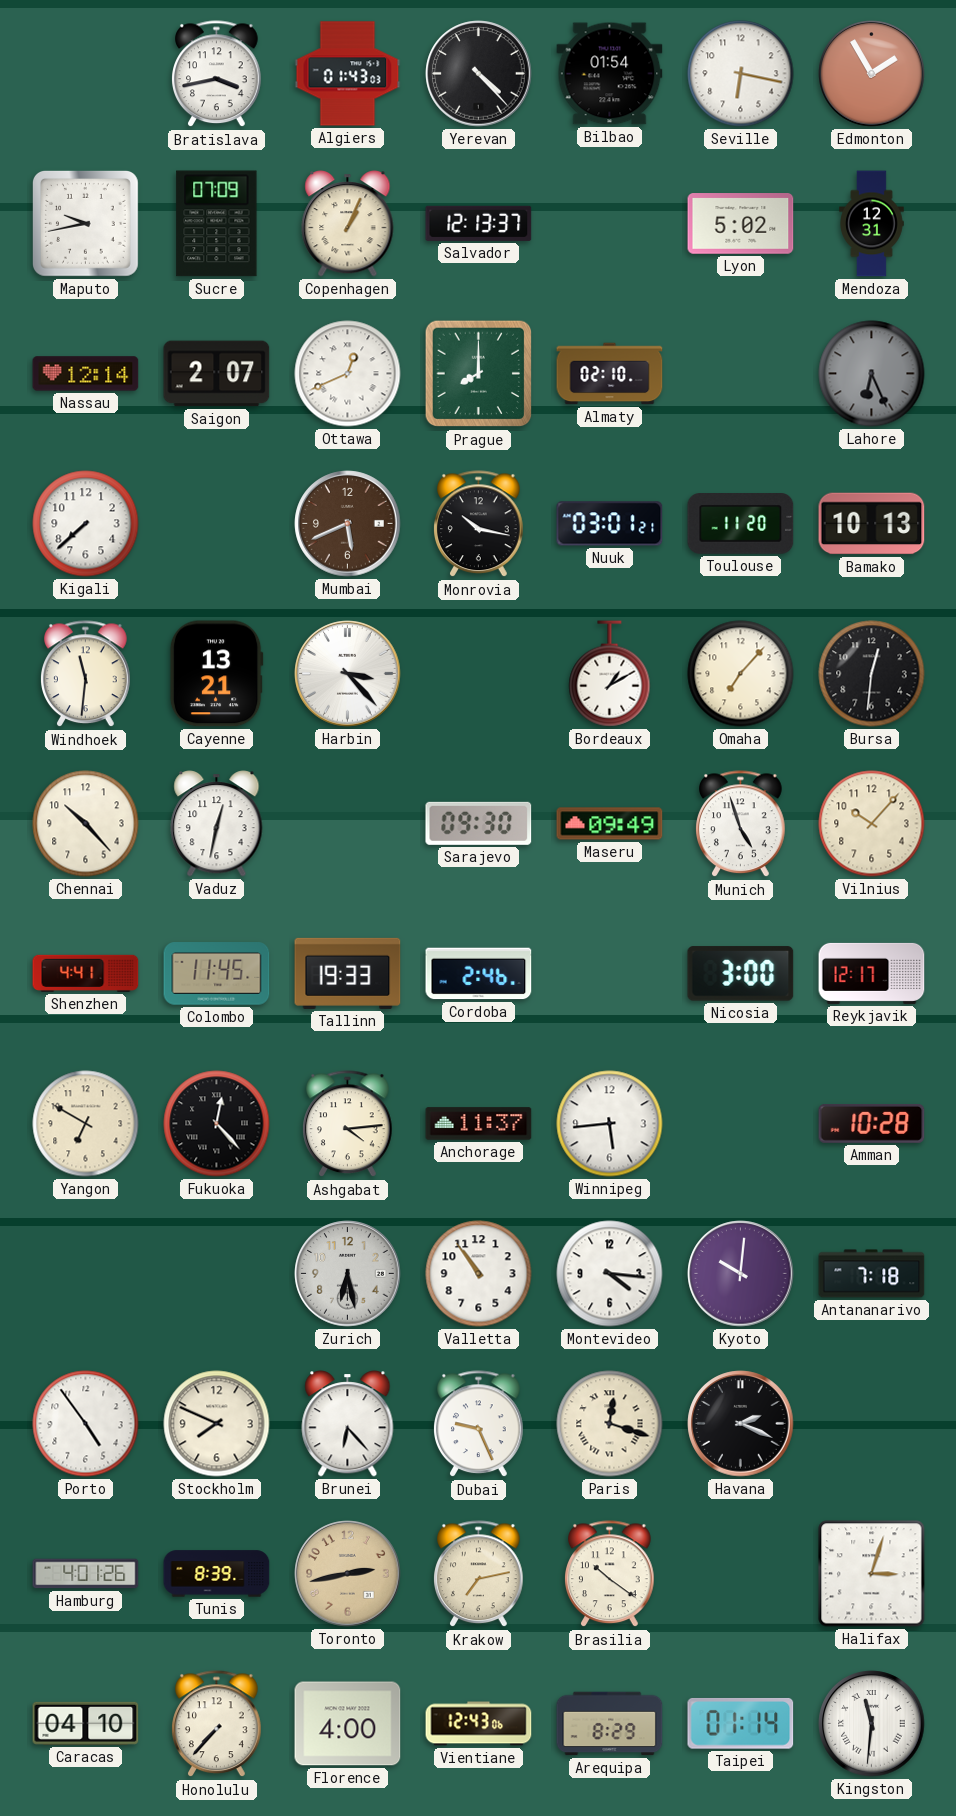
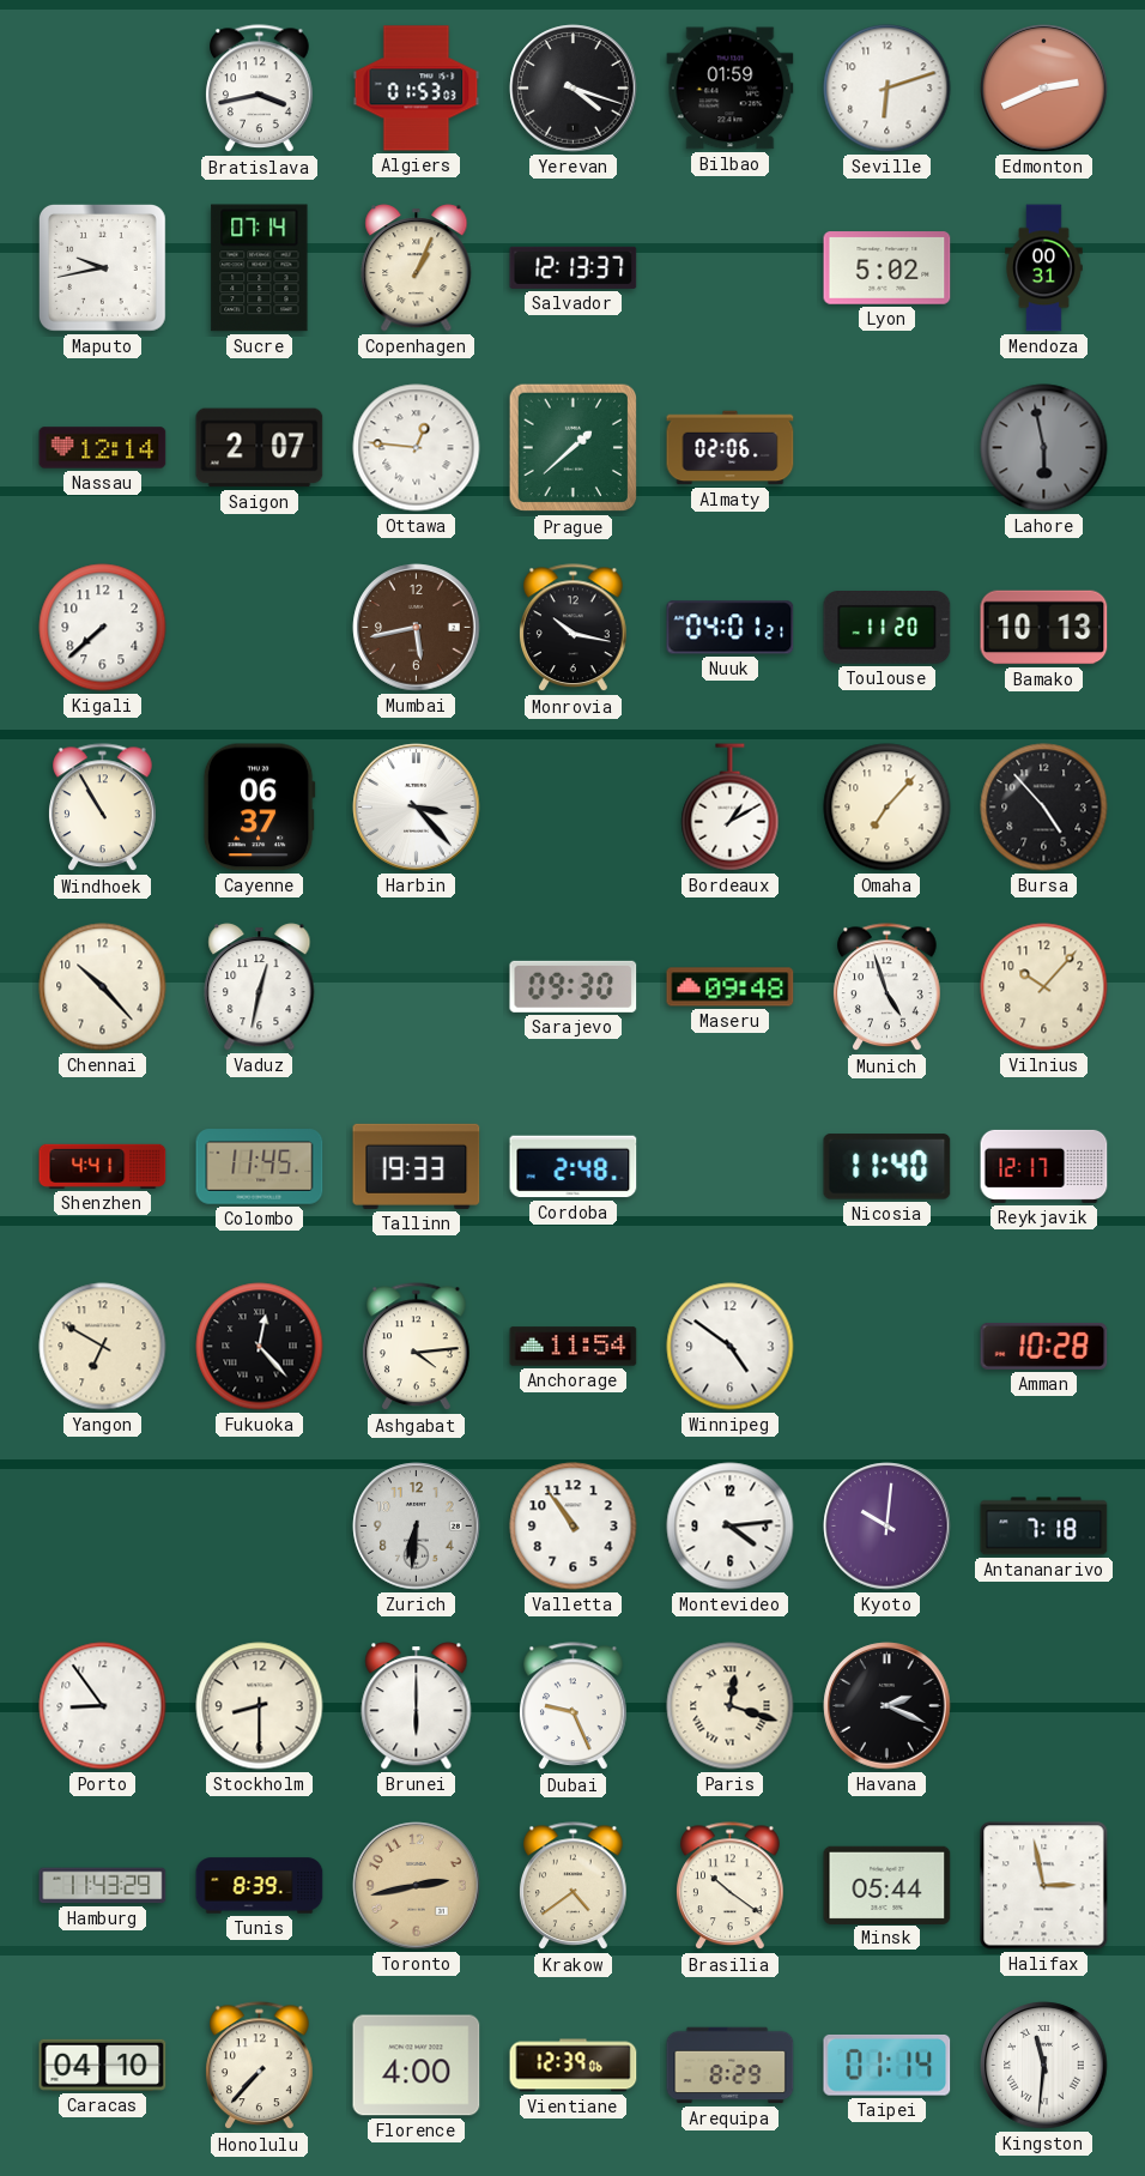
Algiers: 01:43 -> 01:53 (417, 89)
Yerevan: 4:23 -> 4:18 (574, 89)
Bilbao: 01:54 -> 01:59 (731, 89)
Seville: 6:17 -> 6:12 (887, 89)
Edmonton: 1:55 -> 2:41 (1044, 89)
Sucre: 07:09 -> 07:14 (260, 268)
Mendoza: 12:31 -> 00:31 (1044, 268)
Ottawa: 12:41 -> 12:46 (417, 448)
Prague: 8:00 -> 1:38 (574, 448)
Almaty: 02:10 -> 02:06 (731, 448)
Lahore: 6:26 -> 5:58 (1044, 448)
Mumbai: 5:41 -> 5:43 (417, 628)
Nuuk: 03:01 -> 04:01 (731, 628)
Windhoek: 11:31 -> 10:55 (103, 808)
Cayenne: 13:21 -> 06:37 (259, 808)
Bursa: 12:31 -> 4:53 (1044, 808)
Maseru: 09:49 -> 09:48 (731, 987)
Cordoba: 2:46 -> 2:48 (574, 1167)
Nicosia: 3:00 -> 11:40 (887, 1167)
Anchorage: 11:37 -> 11:54 (574, 1347)
Winnipeg: 5:44 -> 4:51 (731, 1347)
Zurich: 6:28 -> 6:31 (417, 1527)
Montevideo: 4:16 -> 4:14 (731, 1527)
Porto: 4:54 -> 8:54 (103, 1706)
Stockholm: 7:49 -> 8:30 (260, 1706)
Brunei: 6:23 -> 6:00 (417, 1706)
Hamburg: 4:01 -> 11:43 (103, 1886)
Krakow: 7:13 -> 4:39 (574, 1886)
Minsk: none -> 05:44 (887, 1885)
Halifax: 3:03 -> 2:58 (1044, 1886)
Vientiane: 12:43 -> 12:39 (574, 2066)
